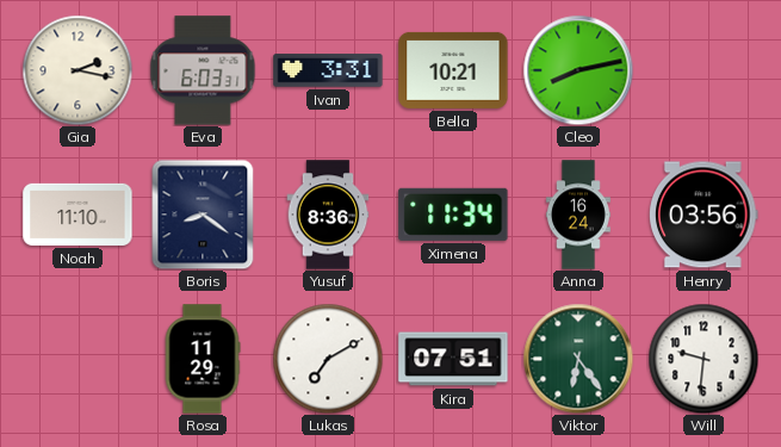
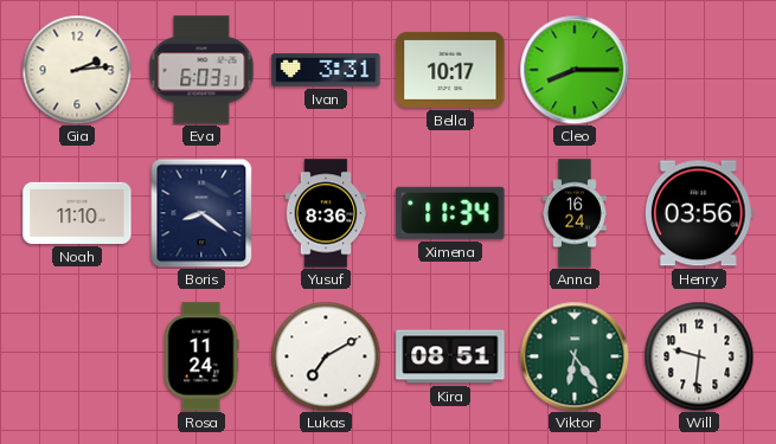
Gia: 2:17 -> 2:14 (77, 70)
Bella: 10:21 -> 10:17 (450, 70)
Cleo: 8:13 -> 8:15 (575, 70)
Rosa: 11:29 -> 11:24 (201, 356)
Kira: 07:51 -> 08:51 (450, 356)
